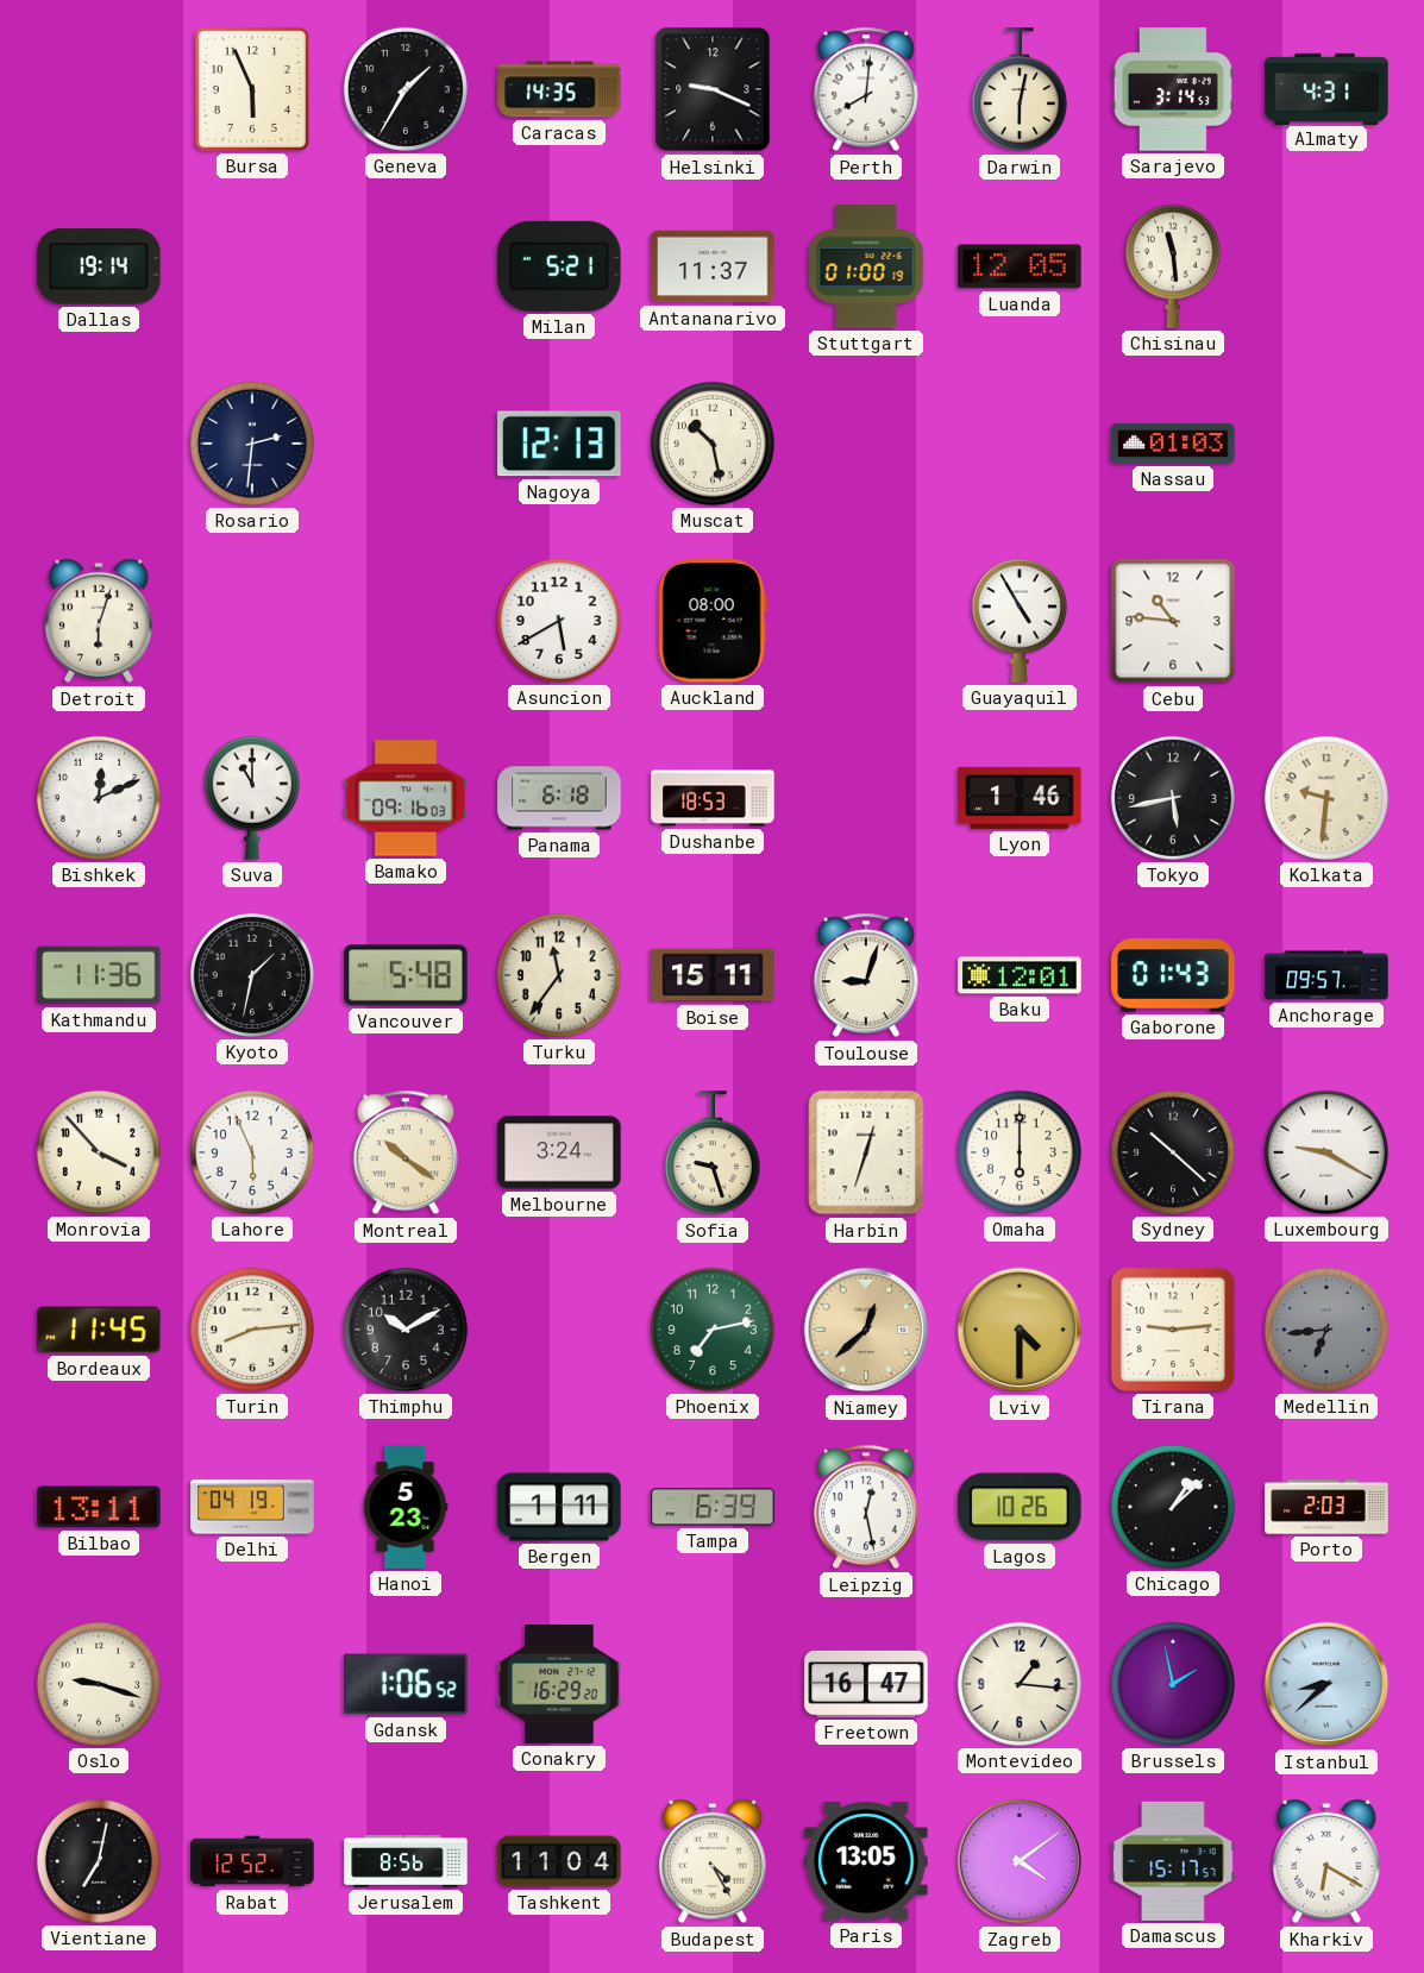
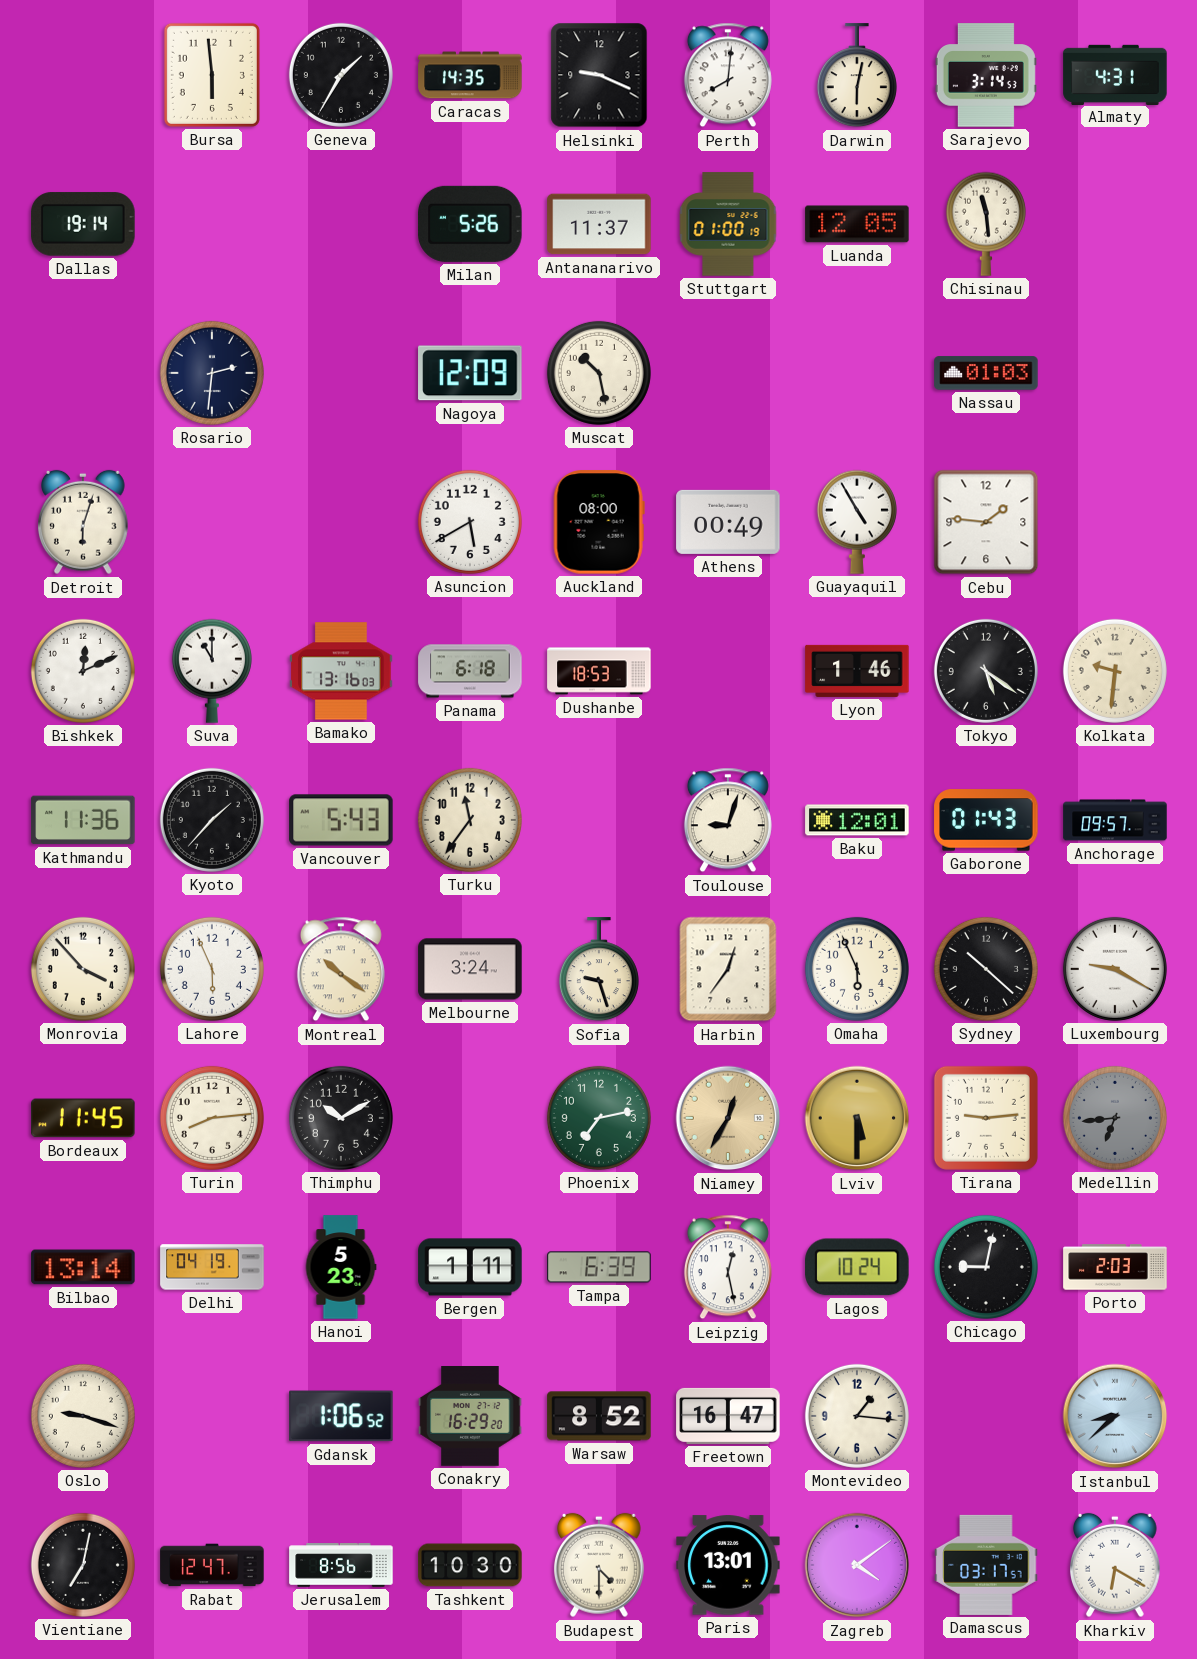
Bursa: 5:56 -> 5:59 (212, 75)
Milan: 5:21 -> 5:26 (470, 224)
Nagoya: 12:13 -> 12:09 (470, 373)
Athens: none -> 00:49 (728, 522)
Cebu: 10:46 -> 1:46 (986, 522)
Bamako: 09:16 -> 13:16 (341, 671)
Tokyo: 5:43 -> 5:21 (986, 671)
Kyoto: 1:32 -> 1:37 (212, 820)
Vancouver: 5:48 -> 5:43 (341, 820)
Boise: 15:11 -> none (713, 975)
Harbin: 12:33 -> 12:36 (728, 969)
Omaha: 6:00 -> 5:56 (857, 969)
Niamey: 12:38 -> 12:35 (728, 1118)
Lviv: 4:30 -> 5:30 (857, 1118)
Bilbao: 13:11 -> 13:14 (83, 1267)
Lagos: 10:26 -> 10:24 (857, 1267)
Chicago: 1:08 -> 9:02 (986, 1267)
Warsaw: none -> 8:52 (599, 1416)
Brussels: 1:58 -> none (1173, 1684)
Rabat: 12:52 -> 12:47 (212, 1565)
Tashkent: 11:04 -> 10:30 (470, 1565)
Budapest: 4:25 -> 4:30 (600, 1565)
Paris: 13:05 -> 13:01 (728, 1565)
Damascus: 15:17 -> 03:17 (986, 1565)
